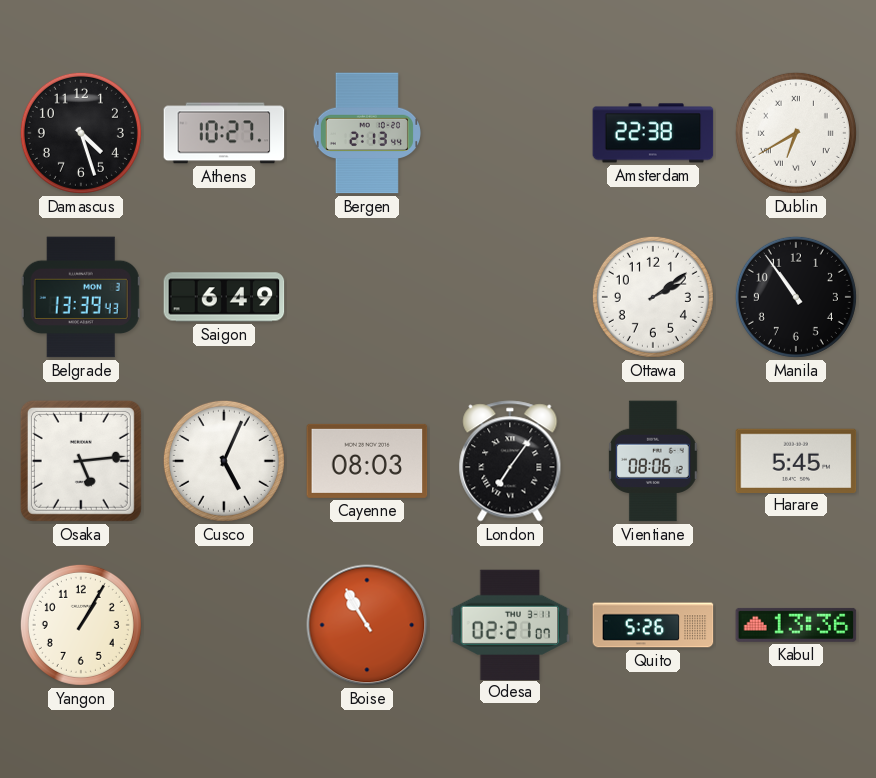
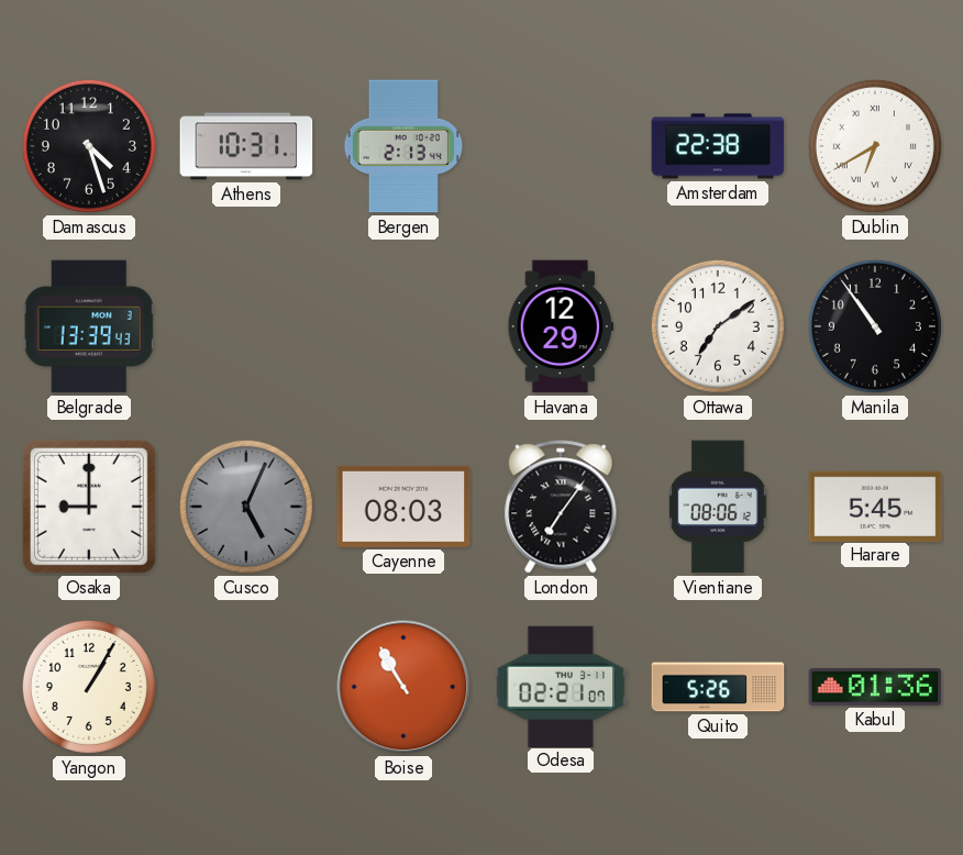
Athens: 10:27 -> 10:31 (246, 146)
Saigon: 6:49 -> none (224, 297)
Havana: none -> 12:29 (560, 326)
Ottawa: 2:09 -> 7:09 (718, 326)
Osaka: 5:14 -> 9:00 (89, 507)
Cusco dial: white -> grey (246, 507)
Kabul: 13:36 -> 01:36 (875, 687)
